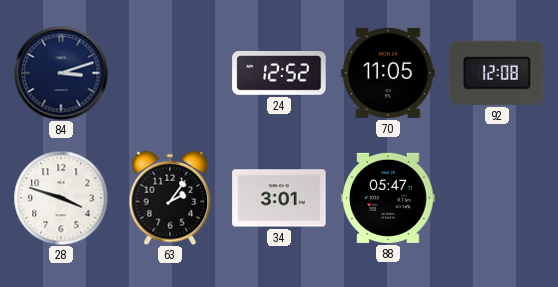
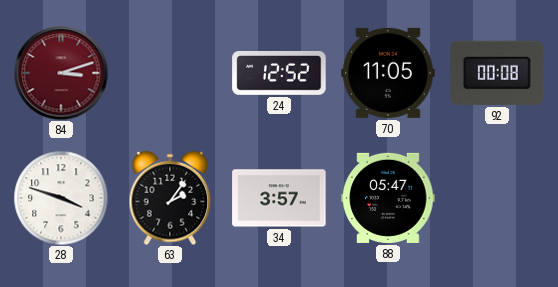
84 dial: navy -> burgundy (61, 73)
92: 12:08 -> 00:08 (497, 73)
34: 3:01 -> 3:57 (279, 198)
